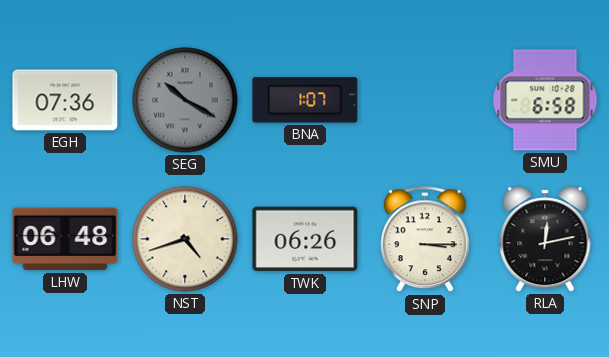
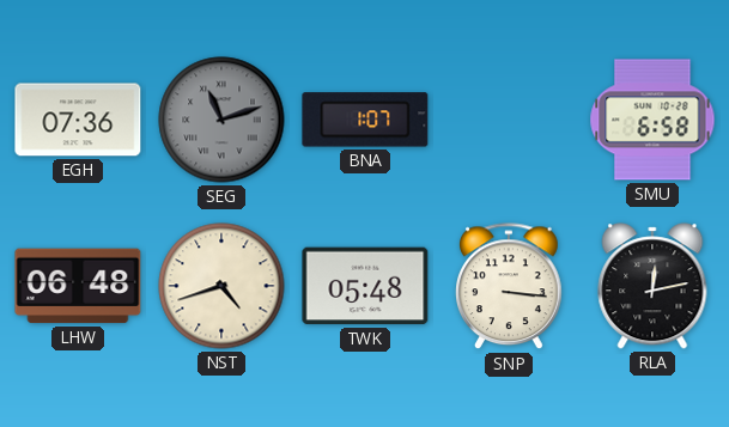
SEG: 10:20 -> 11:12 (221, 120)
TWK: 06:26 -> 05:48 (365, 286)
SNP: 3:15 -> 3:16 (509, 287)
